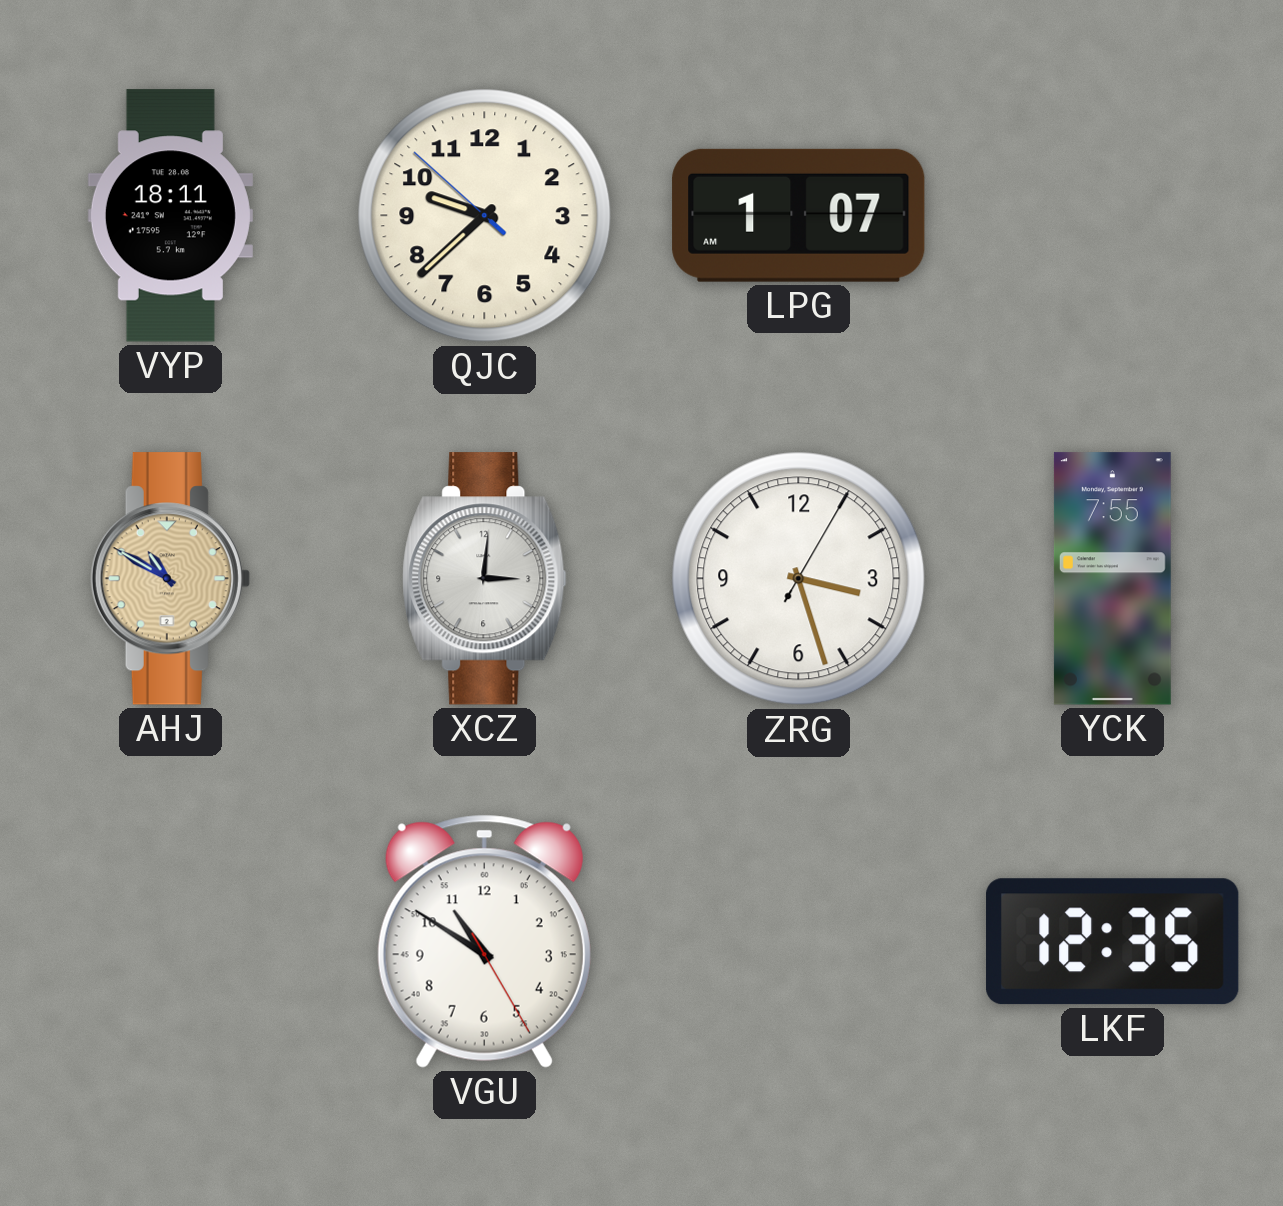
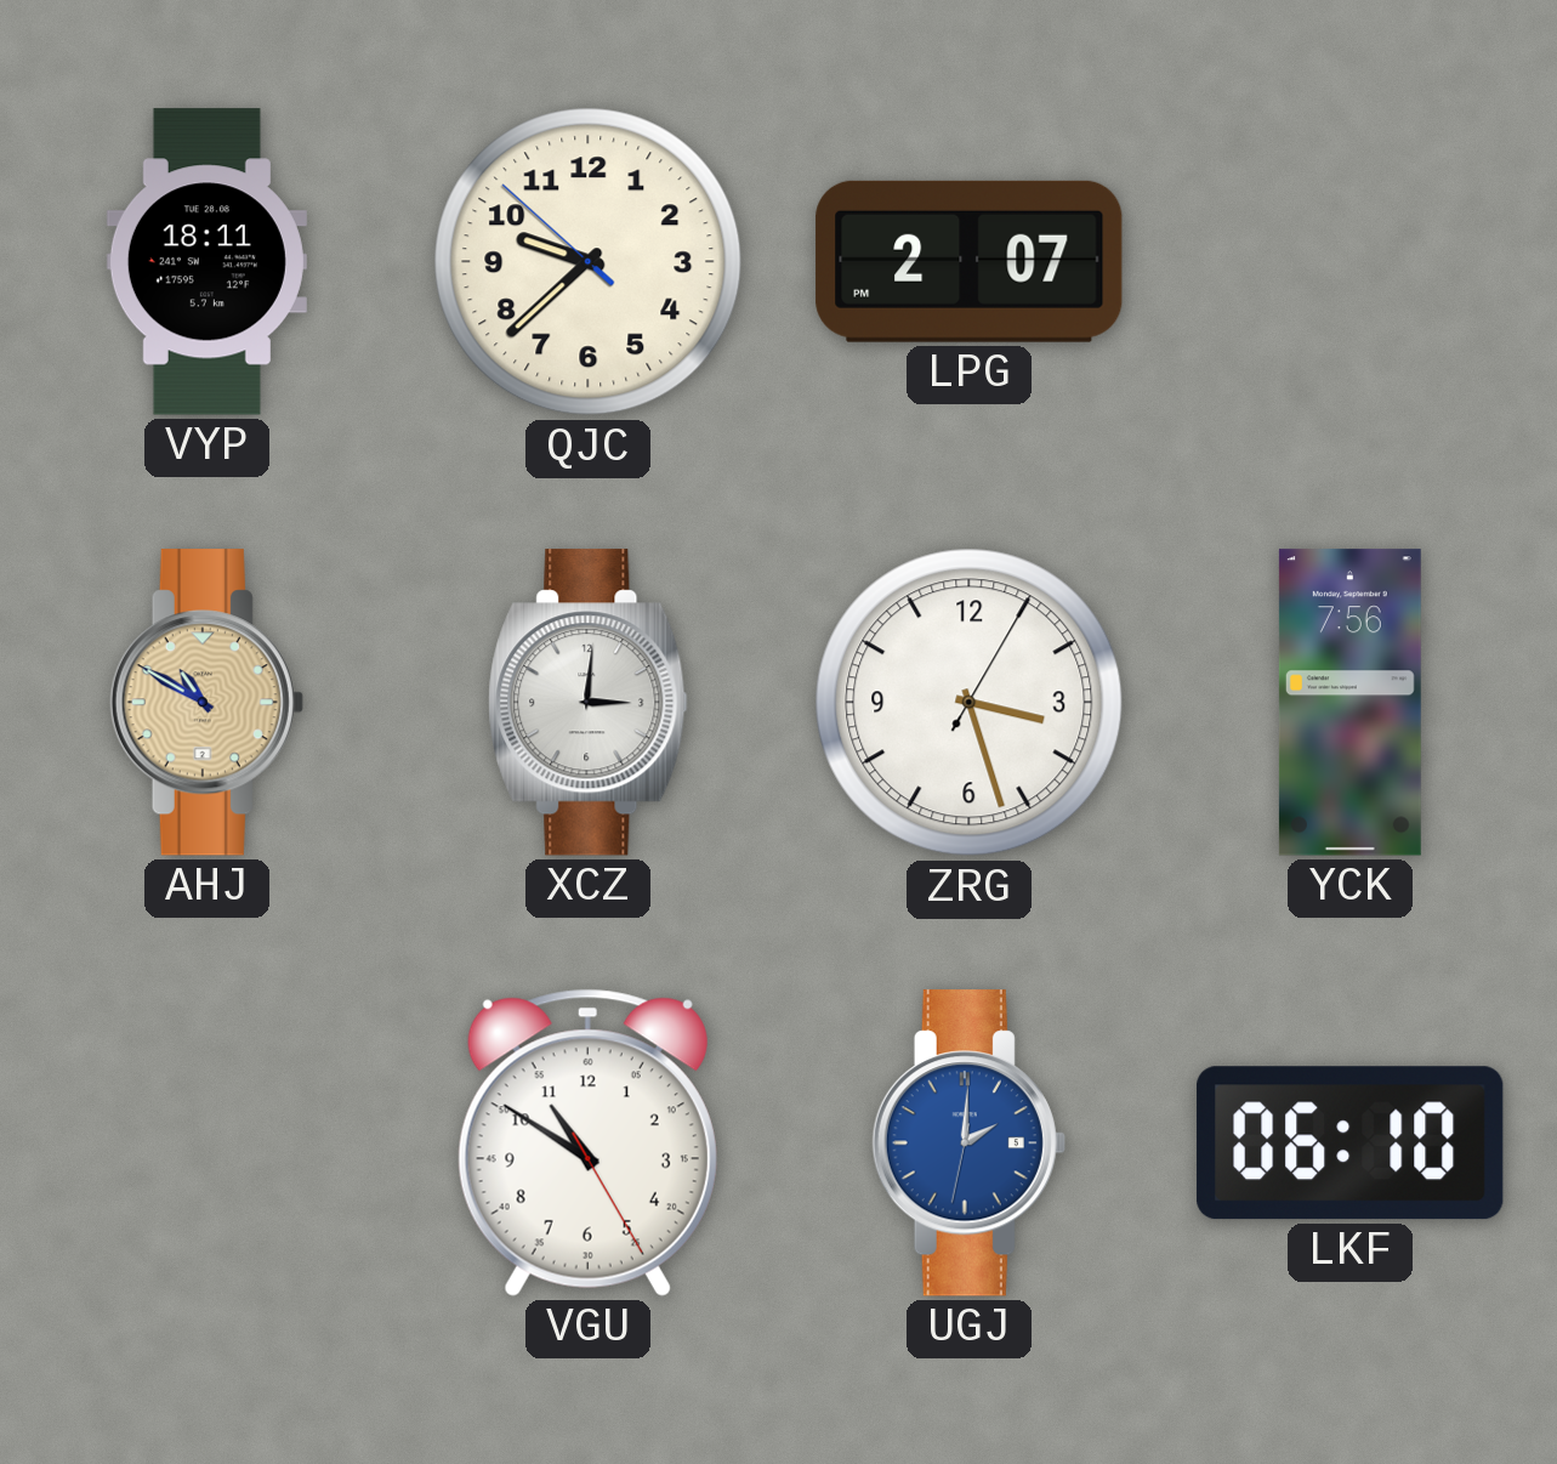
LPG: 1:07 -> 2:07 (970, 261)
YCK: 7:55 -> 7:56 (1349, 703)
UGJ: none -> 2:00 (968, 1144)
LKF: 12:35 -> 06:10 (1351, 1144)
